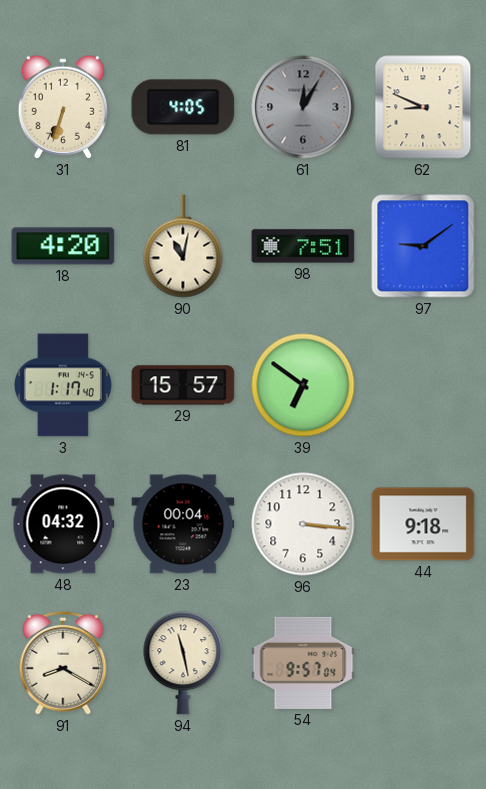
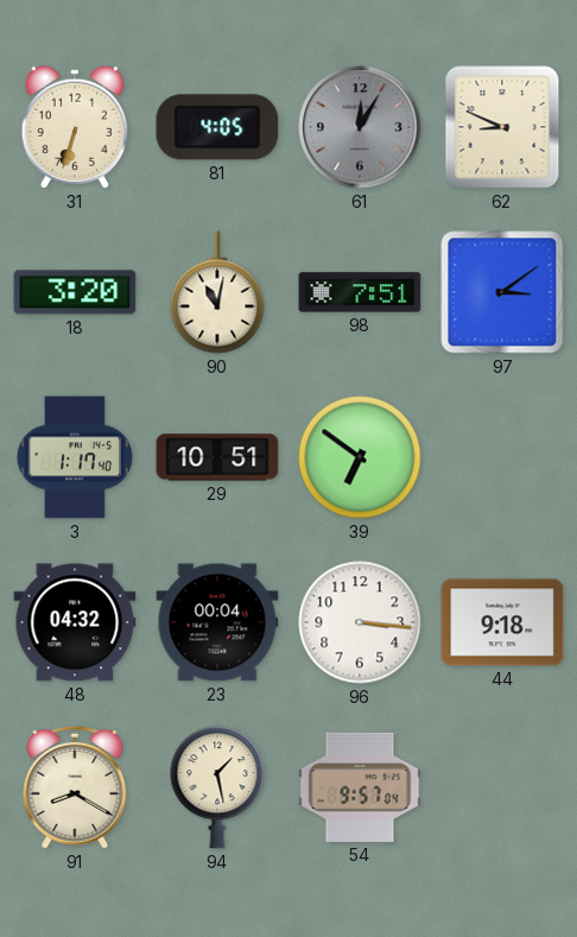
18: 4:20 -> 3:20 (75, 292)
97: 9:09 -> 3:09 (502, 292)
29: 15:57 -> 10:51 (217, 457)
94: 11:28 -> 1:28 (217, 787)
